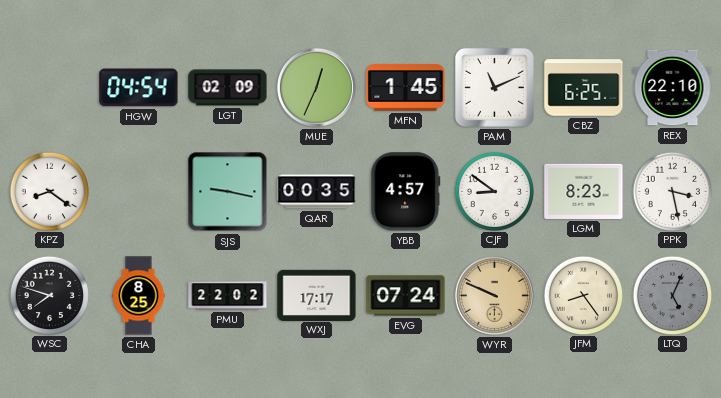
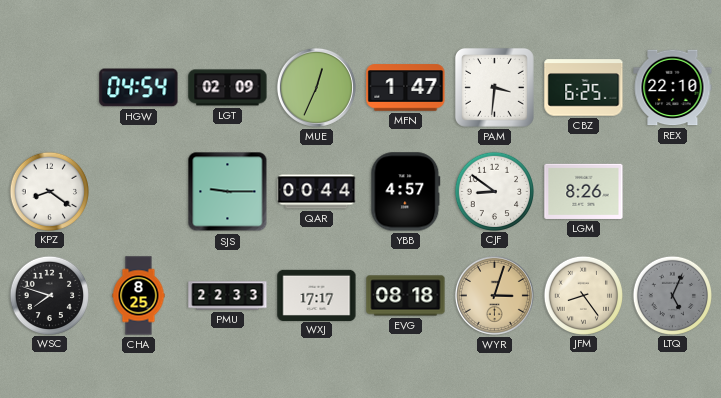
MFN: 1:45 -> 1:47 (406, 88)
PAM: 11:11 -> 3:31 (494, 87)
SJS: 9:17 -> 9:15 (228, 192)
QAR: 00:35 -> 00:44 (317, 192)
LGM: 8:23 -> 8:26 (584, 191)
PPK: 3:28 -> none (672, 191)
PMU: 22:02 -> 22:33 (228, 296)
EVG: 07:24 -> 08:18 (406, 296)
WYR: 9:49 -> 3:03 (494, 295)
